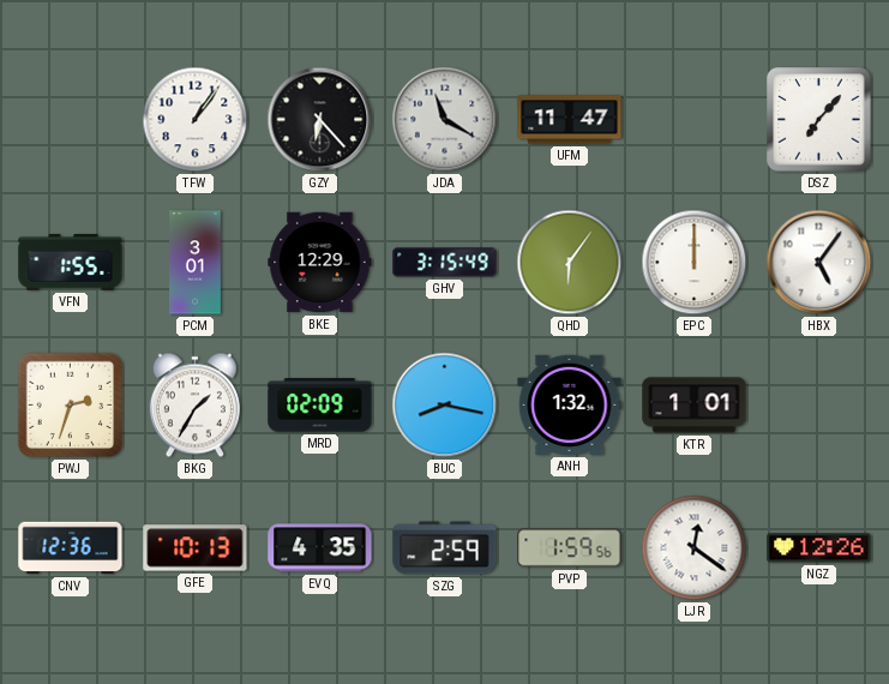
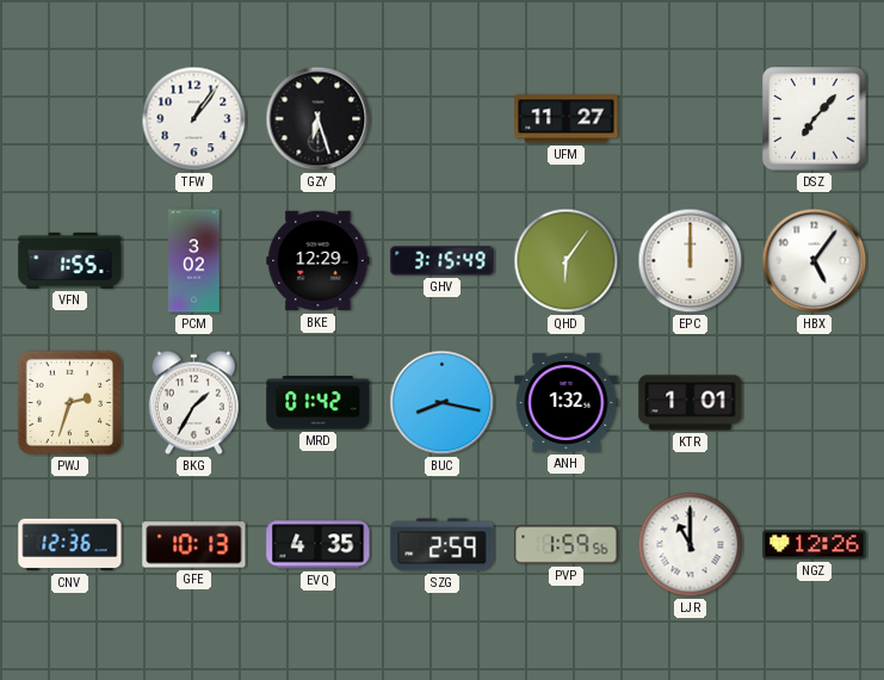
GZY: 6:23 -> 6:27 (319, 119)
JDA: 11:20 -> none (445, 120)
UFM: 11:47 -> 11:27 (567, 119)
PCM: 3:01 -> 3:02 (194, 261)
MRD: 02:09 -> 01:42 (319, 403)
LJR: 12:21 -> 11:00 (691, 545)
